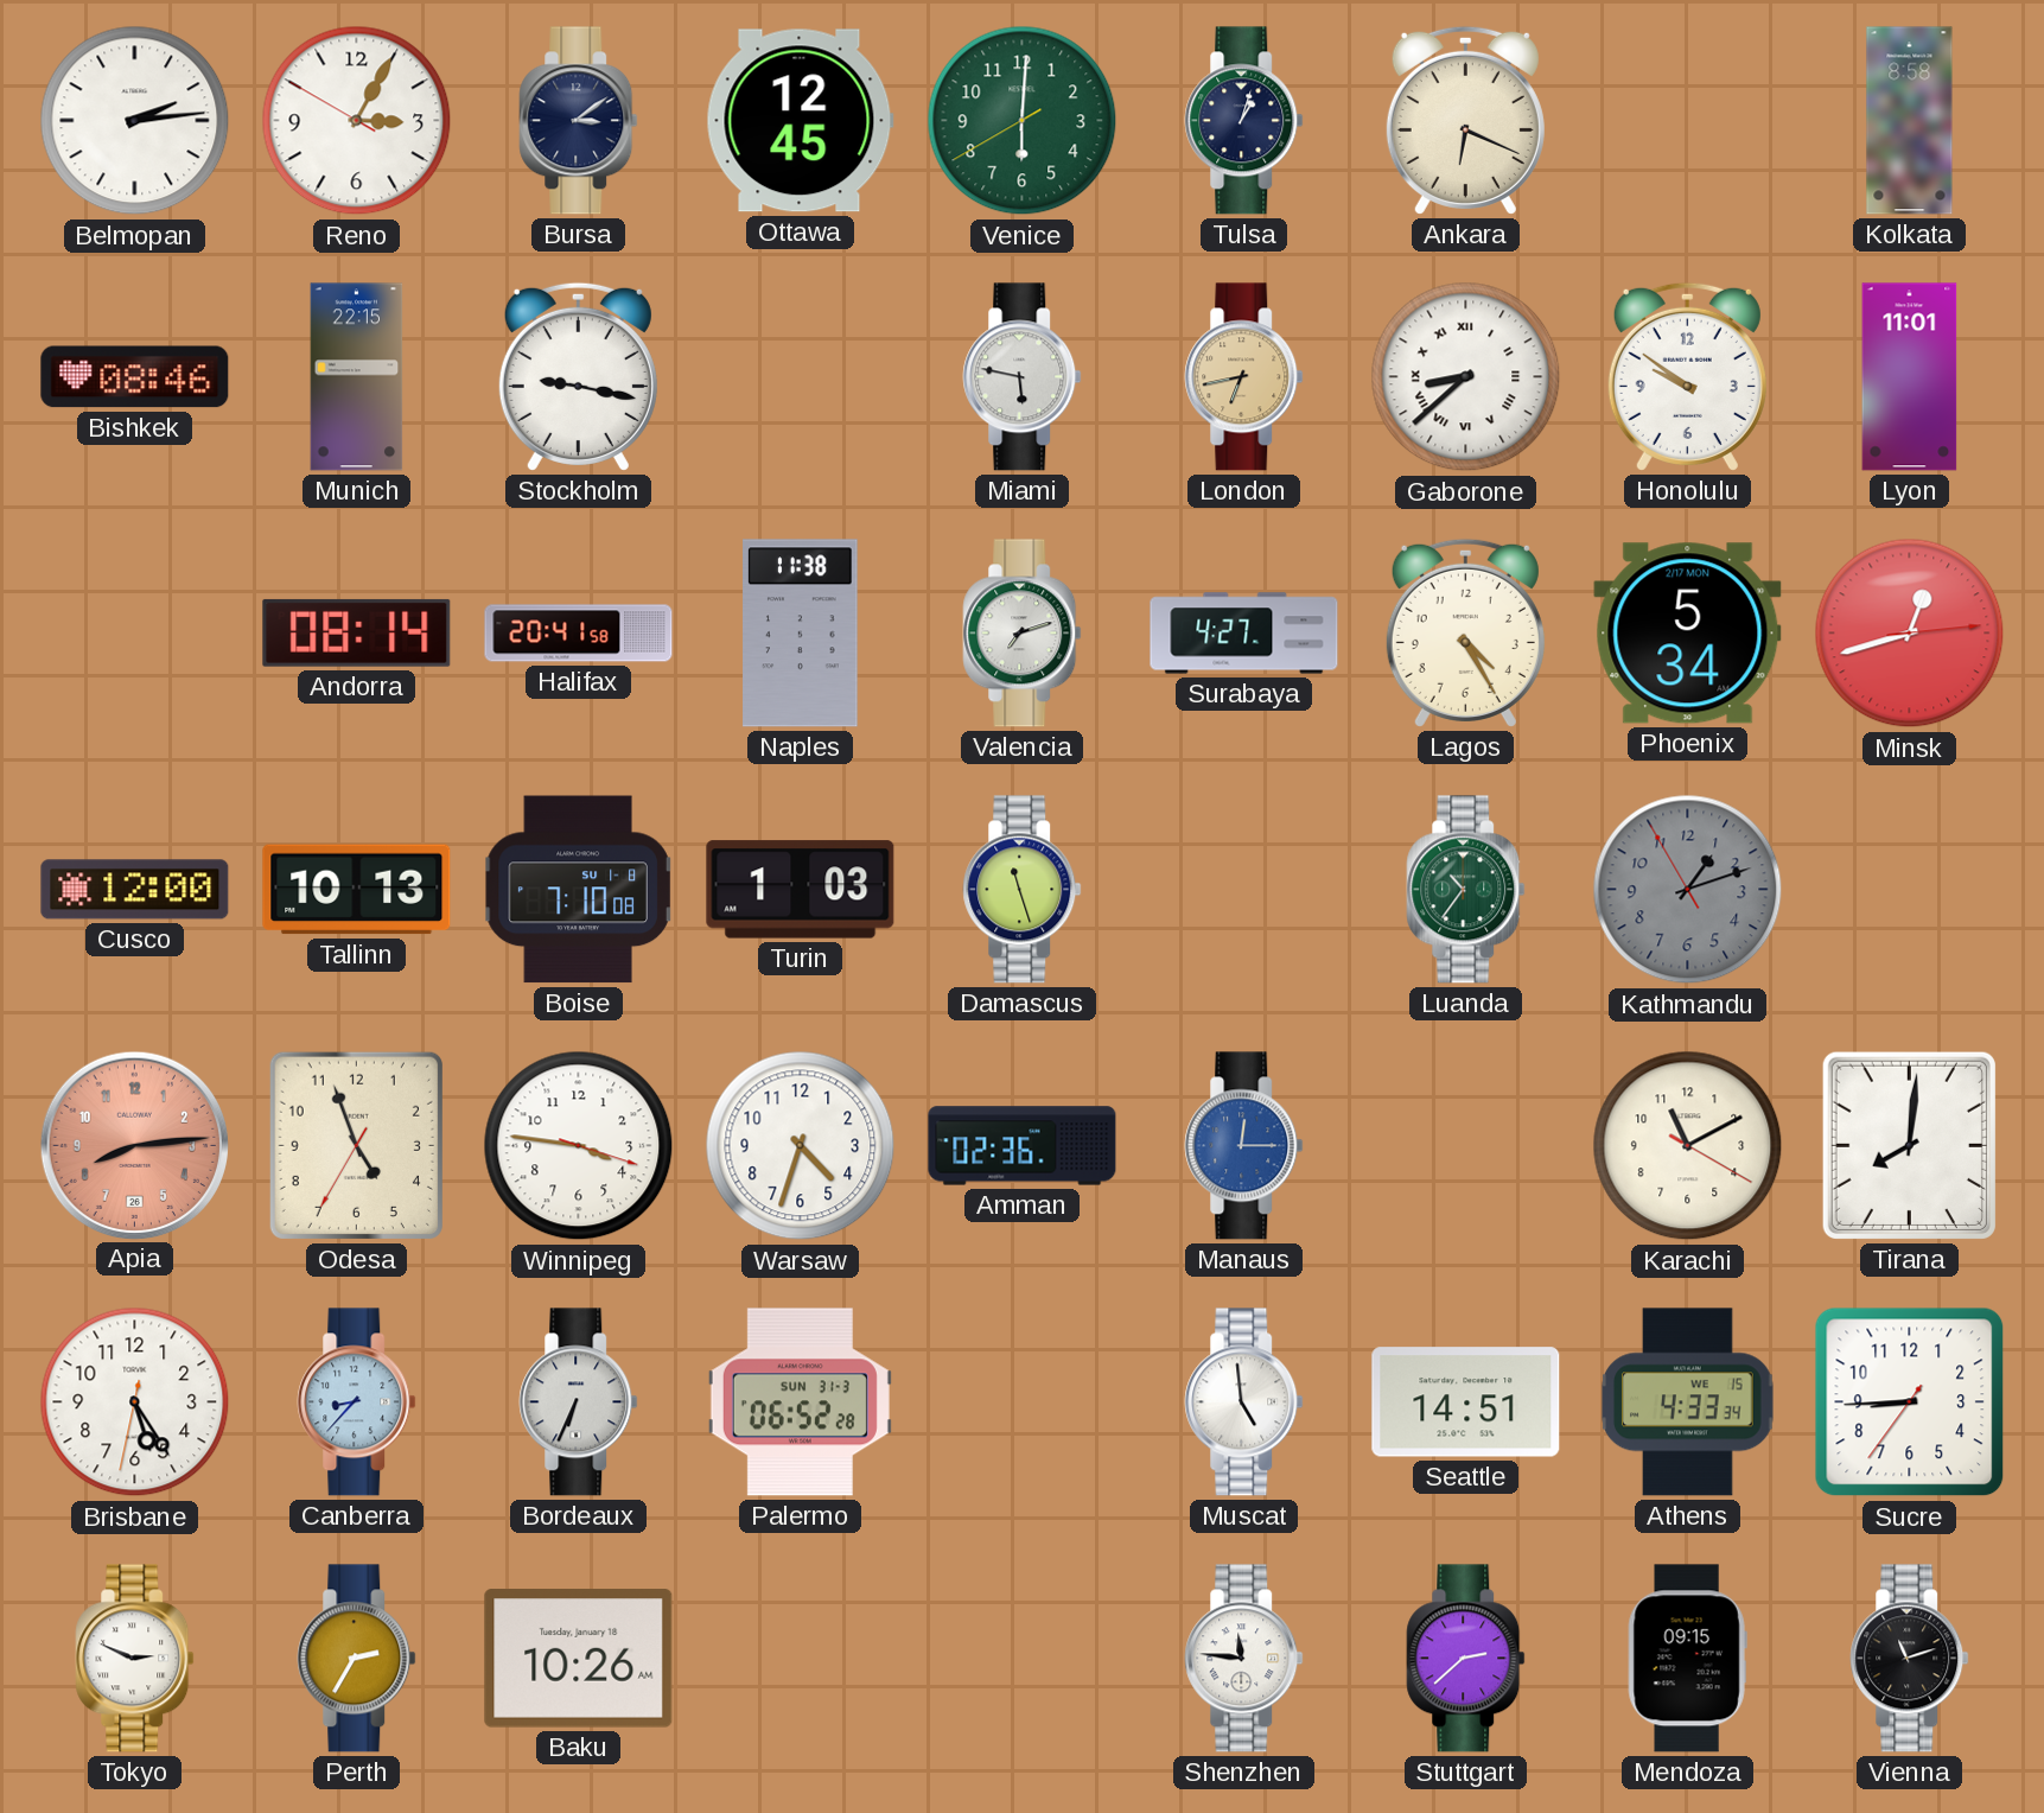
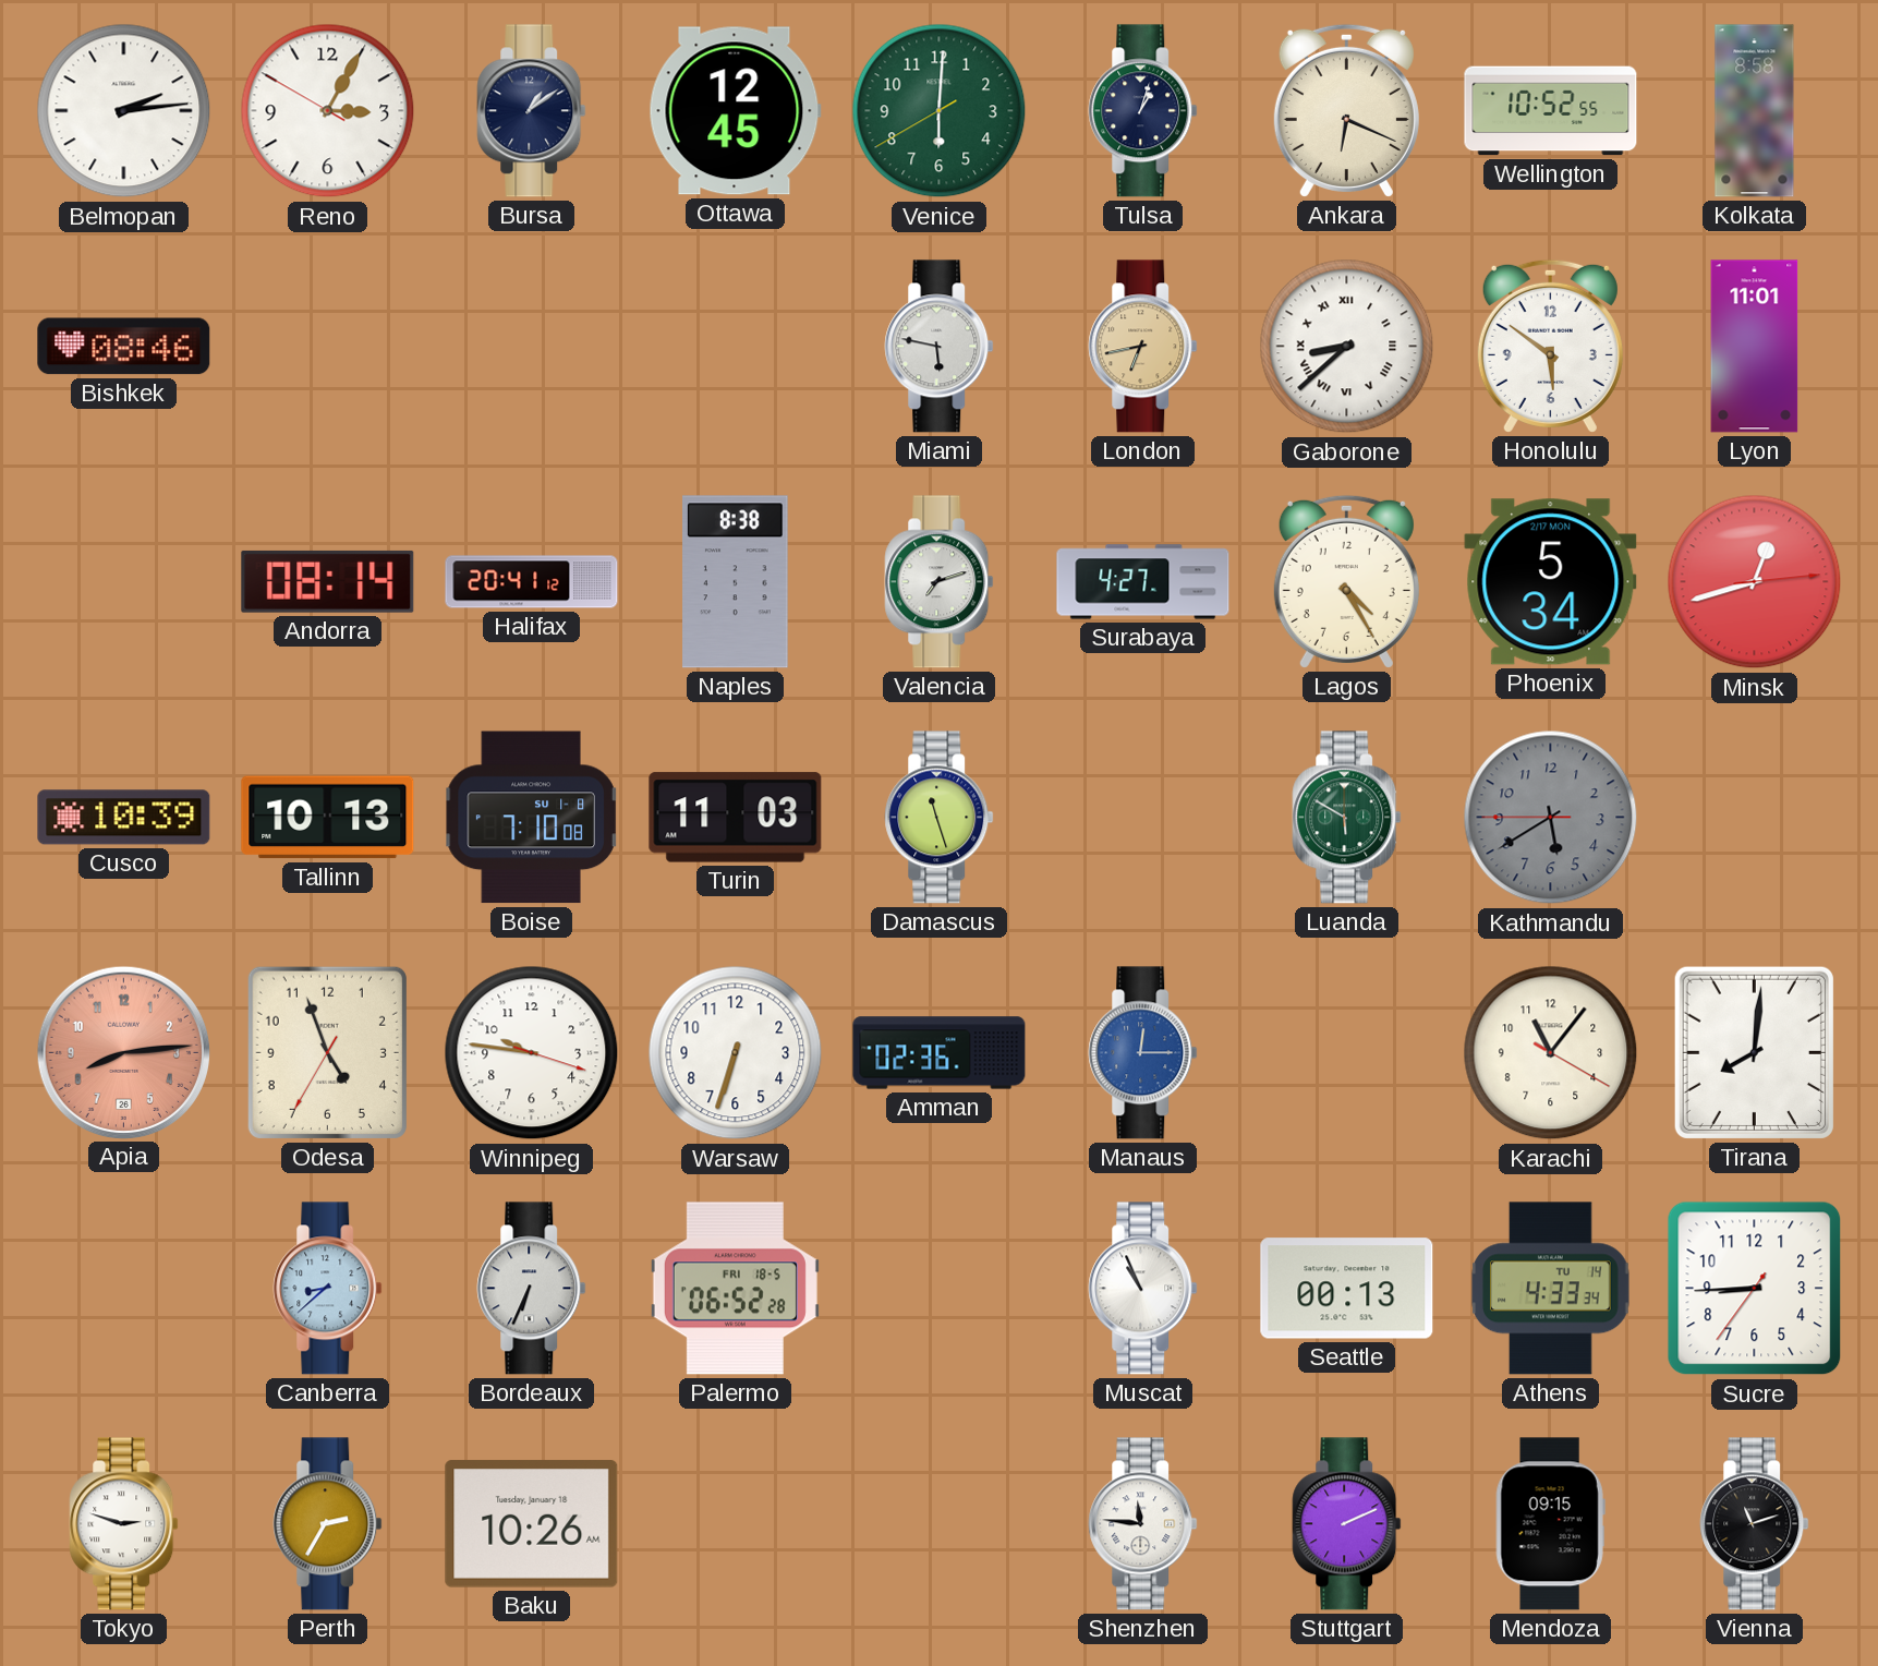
Bursa: 3:09 -> 1:09 (532, 111)
Wellington: none -> 10:52 (1551, 111)
Munich: 22:15 -> none (357, 377)
Stockholm: 9:17 -> none (578, 376)
Honolulu: 9:51 -> 5:51 (1550, 346)
Halifax: 20:41:58 -> 20:41:12 (532, 582)
Naples: 11:38 -> 8:38 (736, 582)
Cusco: 12:00 -> 10:39 (124, 818)
Turin: 1:03 -> 11:03 (736, 818)
Luanda: 10:36 -> 5:50 (1347, 818)
Kathmandu: 1:11 -> 5:39 (1551, 818)
Winnipeg: 3:46 -> 9:46 (532, 1053)
Warsaw: 4:33 -> 6:33 (736, 1053)
Karachi: 11:10 -> 11:06 (1551, 1053)
Brisbane: 5:24 -> none (135, 1402)
Canberra: 8:37 -> 8:38 (328, 1289)
Palermo date: SUN 31-3 -> FRI 18-5 (735, 1289)
Muscat: 4:59 -> 10:56 (1143, 1289)
Seattle: 14:51 -> 00:13 (1347, 1289)
Athens date: WE 15 -> TU 14 (1551, 1289)
Tokyo: 2:49 -> 2:48 (124, 1524)
Stuttgart: 2:38 -> 2:11 (1347, 1524)
